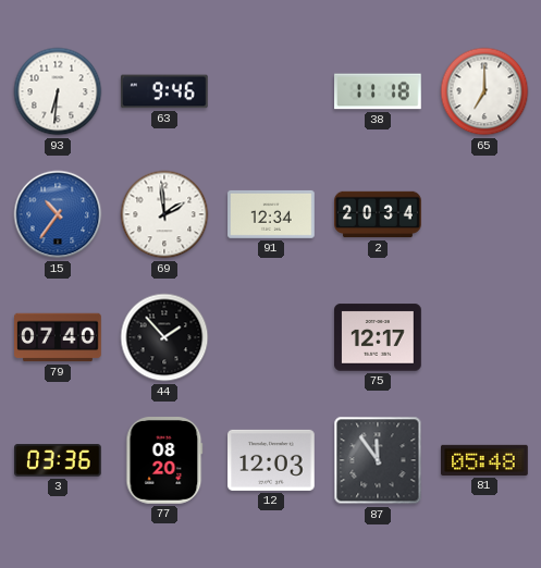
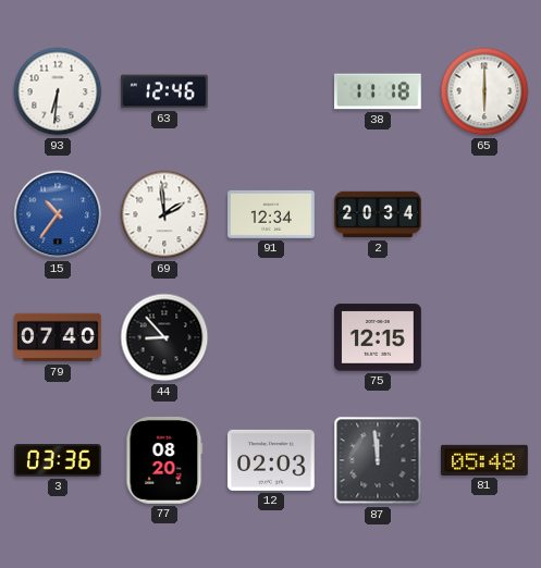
63: 9:46 -> 12:46 (164, 91)
65: 7:00 -> 6:00 (484, 91)
44: 1:53 -> 8:53 (164, 337)
75: 12:17 -> 12:15 (379, 337)
12: 12:03 -> 02:03 (272, 460)
87: 11:54 -> 11:59 (378, 460)
